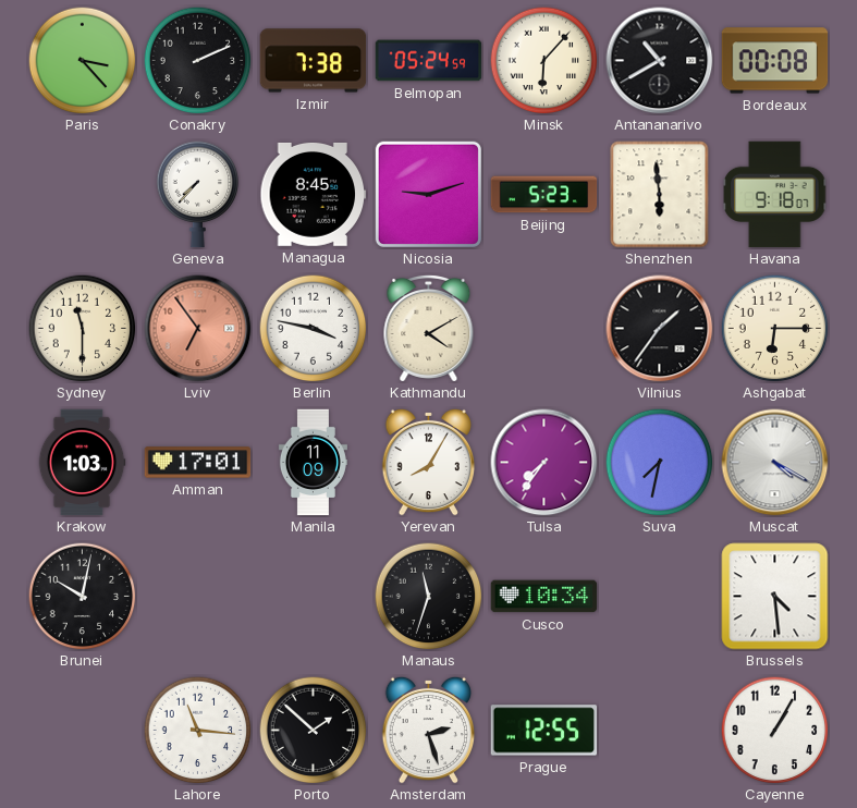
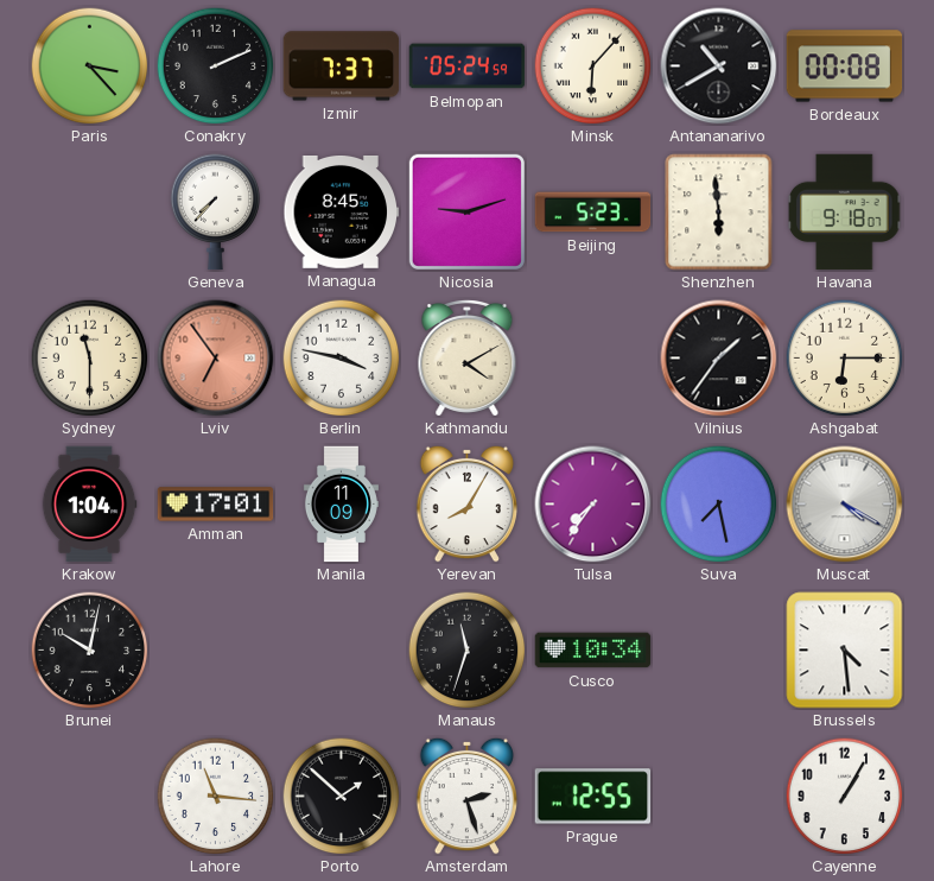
Izmir: 7:38 -> 7:37 (342, 66)
Krakow: 1:03 -> 1:04 (89, 505)
Suva: 7:32 -> 7:28 (719, 505)
